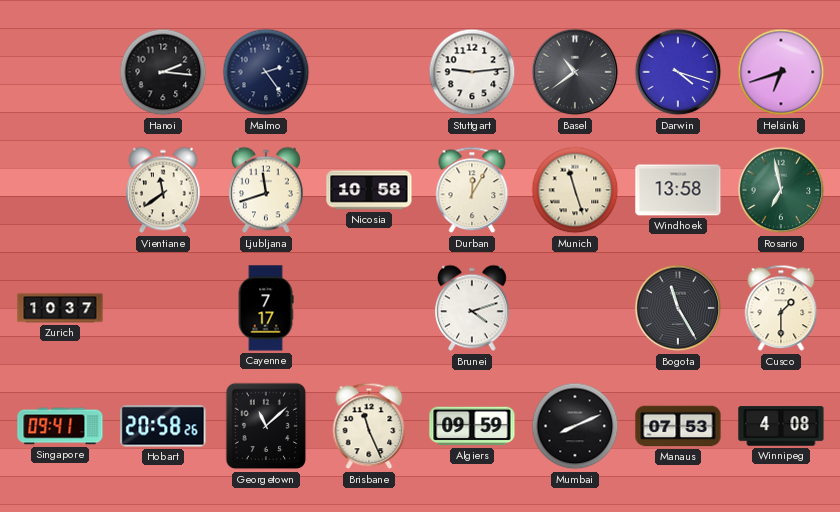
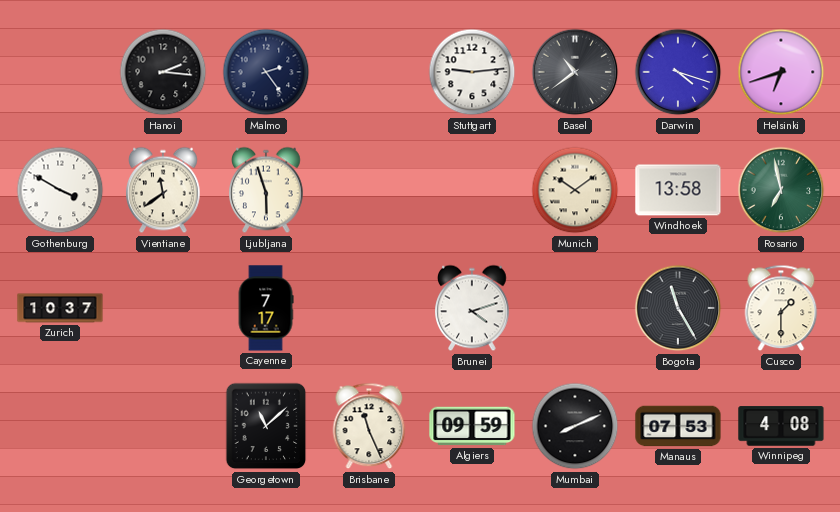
Gothenburg: none -> 3:50 (60, 190)
Ljubljana: 11:42 -> 5:57 (267, 190)
Nicosia: 10:58 -> none (369, 190)
Durban: 12:05 -> none (472, 190)
Munich: 11:27 -> 10:09 (575, 190)
Singapore: 09:41 -> none (60, 426)
Hobart: 20:58 -> none (163, 426)
